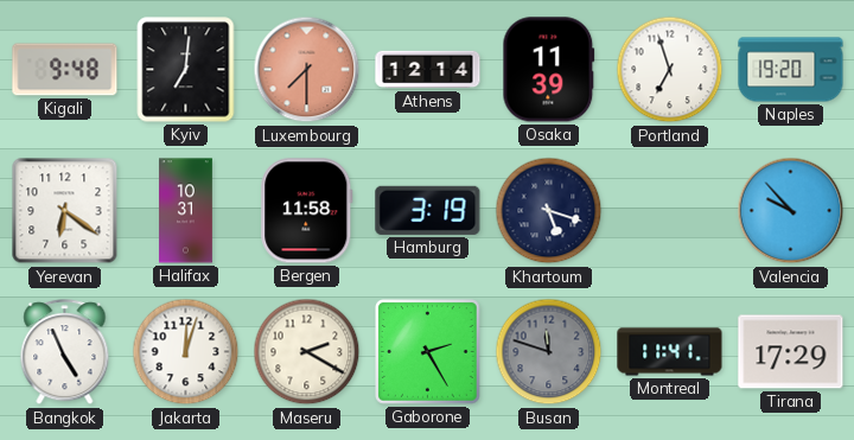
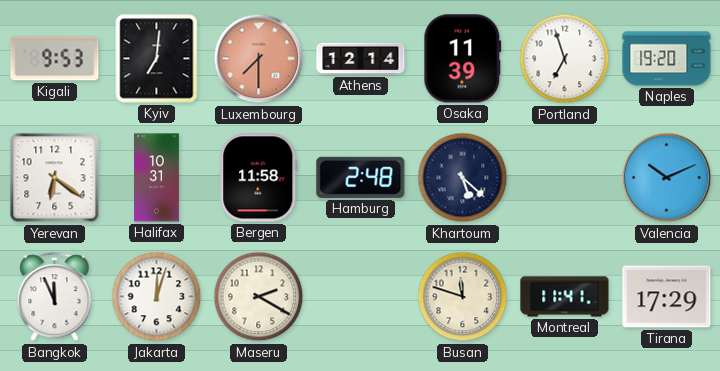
Kigali: 9:48 -> 9:53 (55, 59)
Hamburg: 3:19 -> 2:48 (361, 177)
Khartoum: 5:18 -> 5:22 (463, 178)
Valencia: 9:53 -> 10:11 (667, 178)
Bangkok: 4:56 -> 11:56 (55, 297)
Gaborone: 2:25 -> none (428, 352)
Busan dial: grey -> cream (463, 297)
